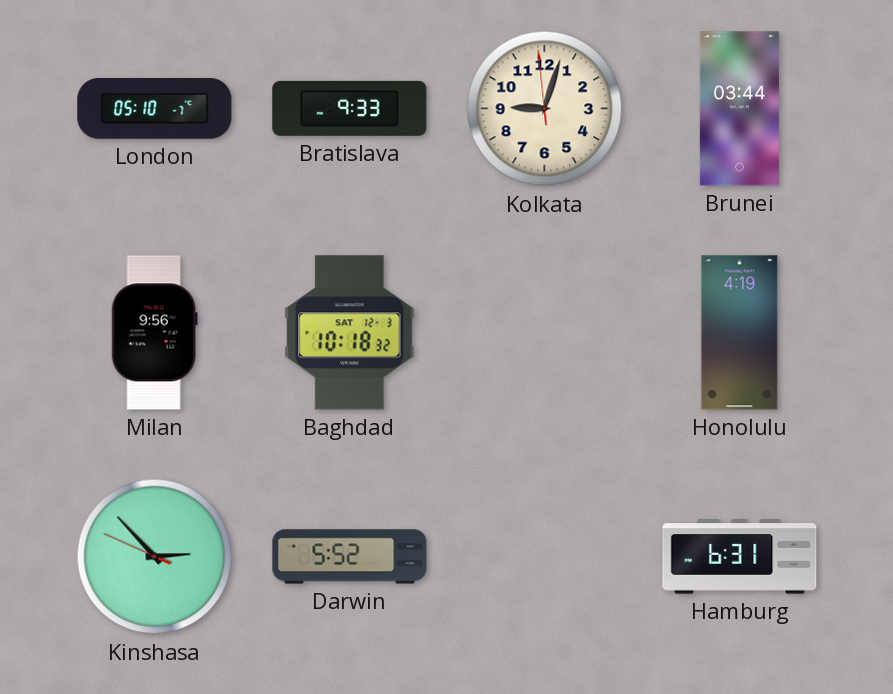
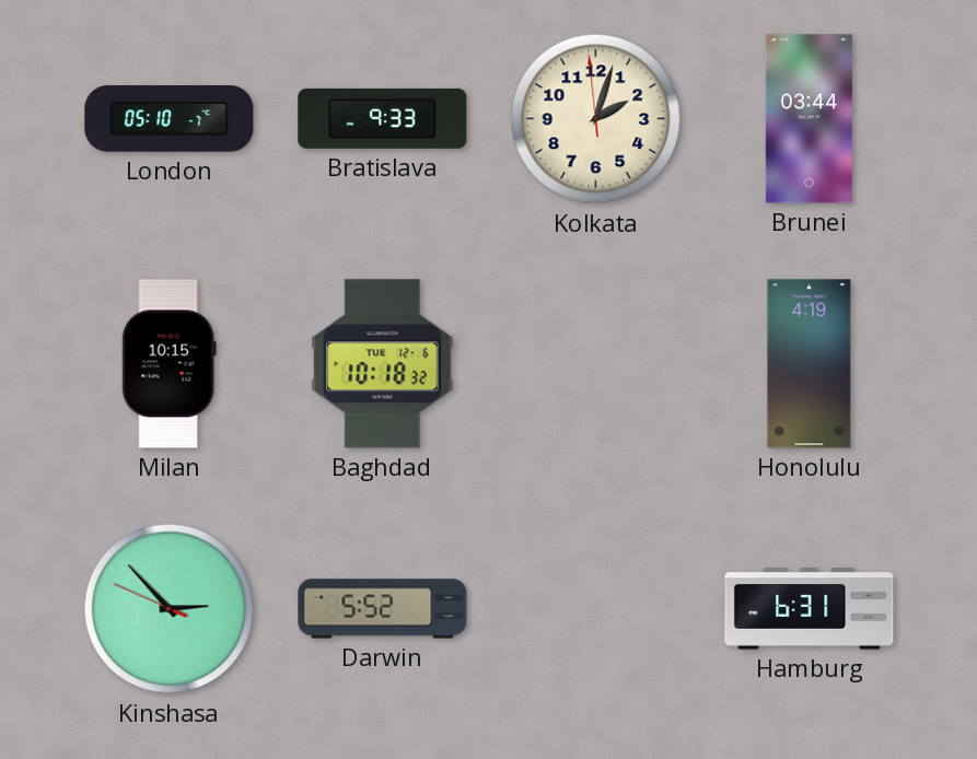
Kolkata: 9:02 -> 2:02 (596, 119)
Milan: 9:56 -> 10:15 (168, 364)
Baghdad date: SAT 12-3 -> TUE 12-6 (383, 364)
